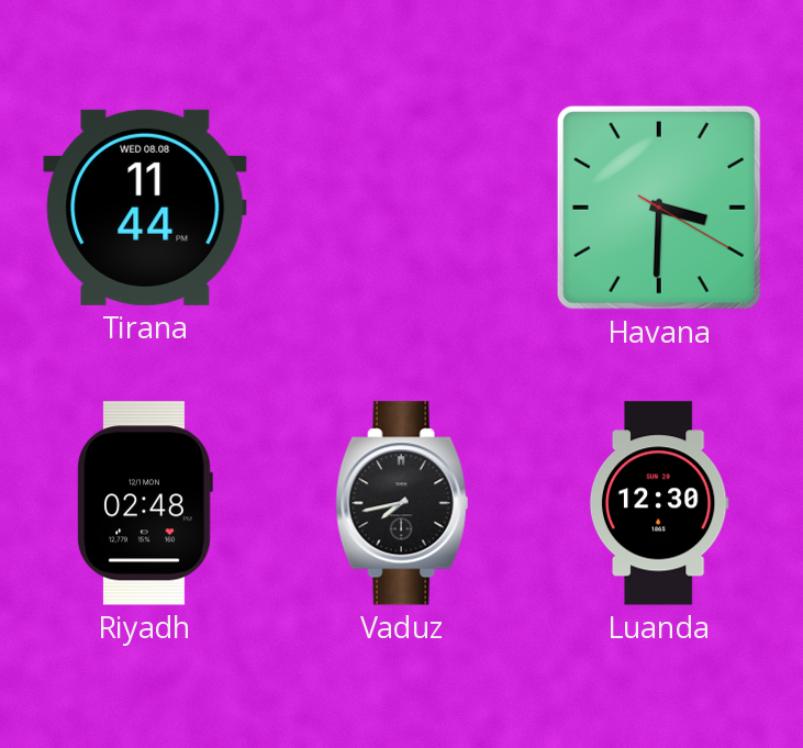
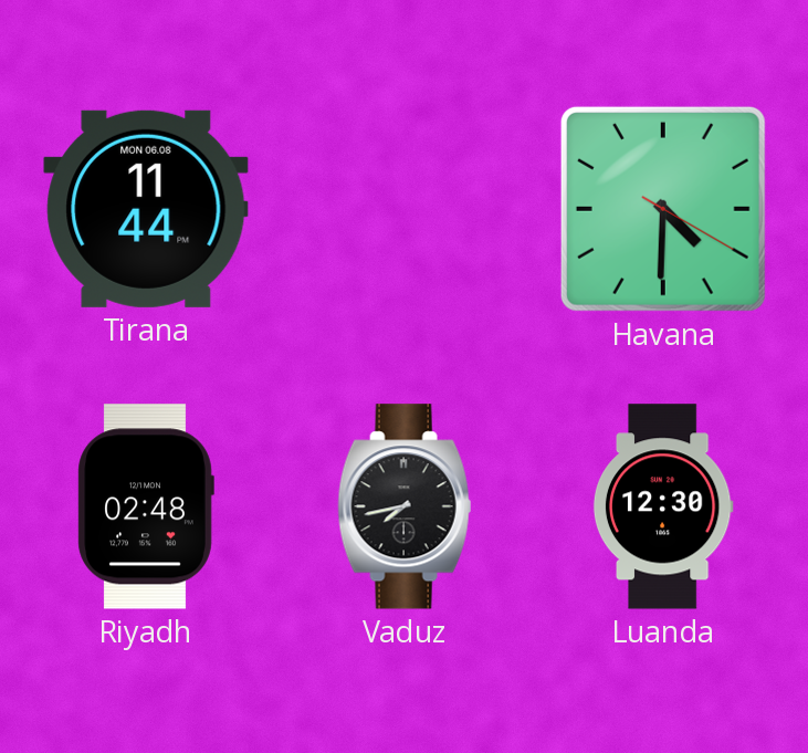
Tirana date: WED 08.08 -> MON 06.08 (146, 209)
Havana: 3:30 -> 4:30 (663, 209)
